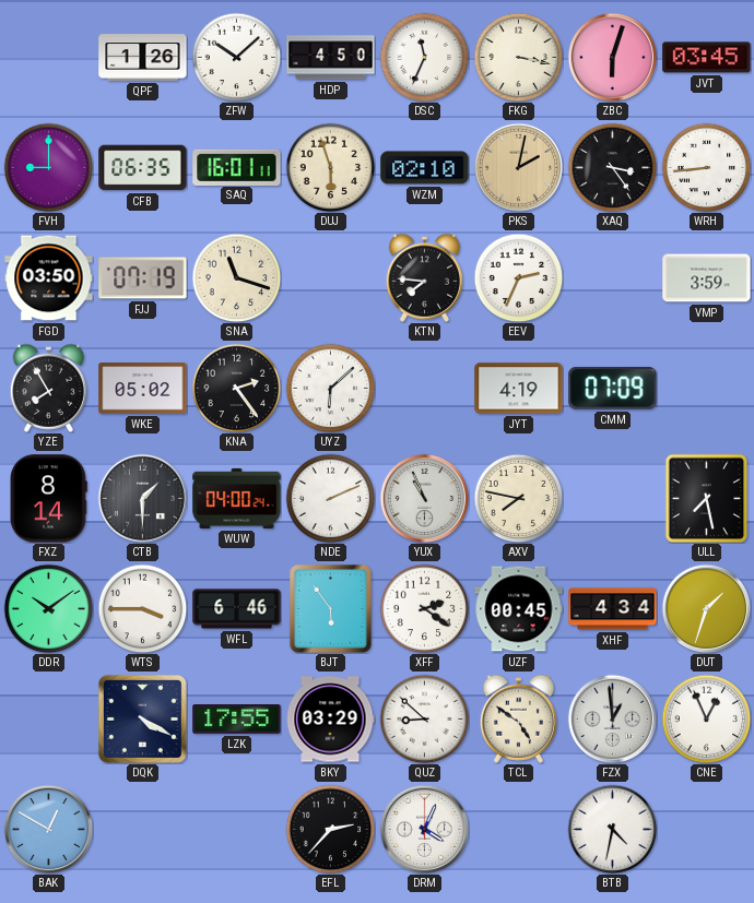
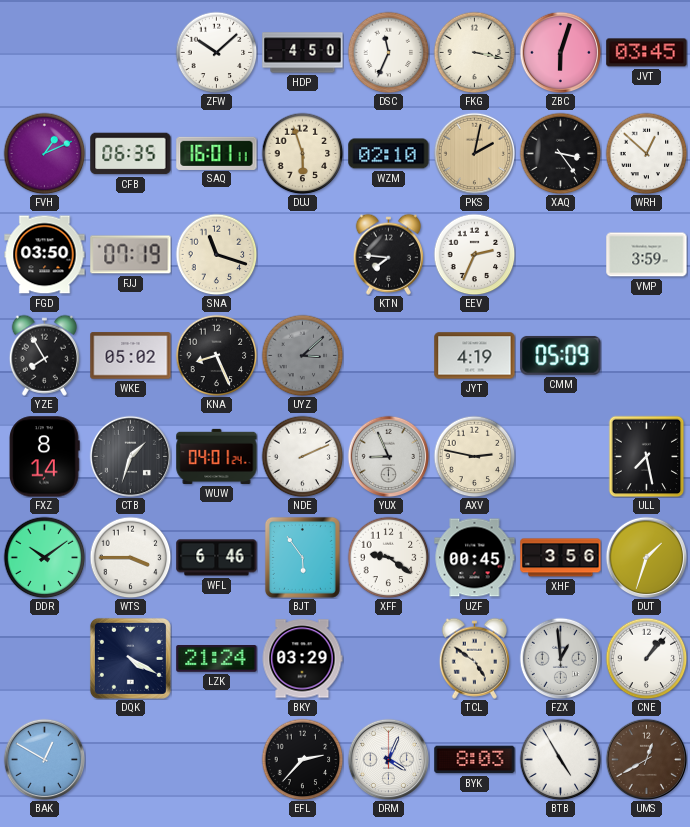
QPF: 1:26 -> none (143, 58)
FVH: 9:00 -> 1:11 (44, 153)
WRH: 8:44 -> 12:52 (646, 153)
KNA: 2:24 -> 8:26 (216, 355)
UYZ: 6:08 -> 3:08 (302, 355)
UYZ dial: white -> grey (302, 355)
CMM: 07:09 -> 05:09 (561, 355)
CTB: 1:30 -> 1:33 (130, 456)
WUW: 04:00 -> 04:01 (217, 456)
YUX: 10:56 -> 8:56 (388, 456)
AXV: 7:47 -> 2:47 (474, 456)
XFF: 2:21 -> 9:21 (388, 557)
XHF: 4:34 -> 3:56 (561, 558)
LZK: 17:55 -> 21:24 (217, 659)
QUZ: 8:52 -> none (424, 718)
CNE: 12:56 -> 1:07 (646, 658)
BYK: none -> 8:03 (475, 760)
BTB: 4:32 -> 4:55 (560, 759)
UMS: none -> 12:40 (646, 759)
